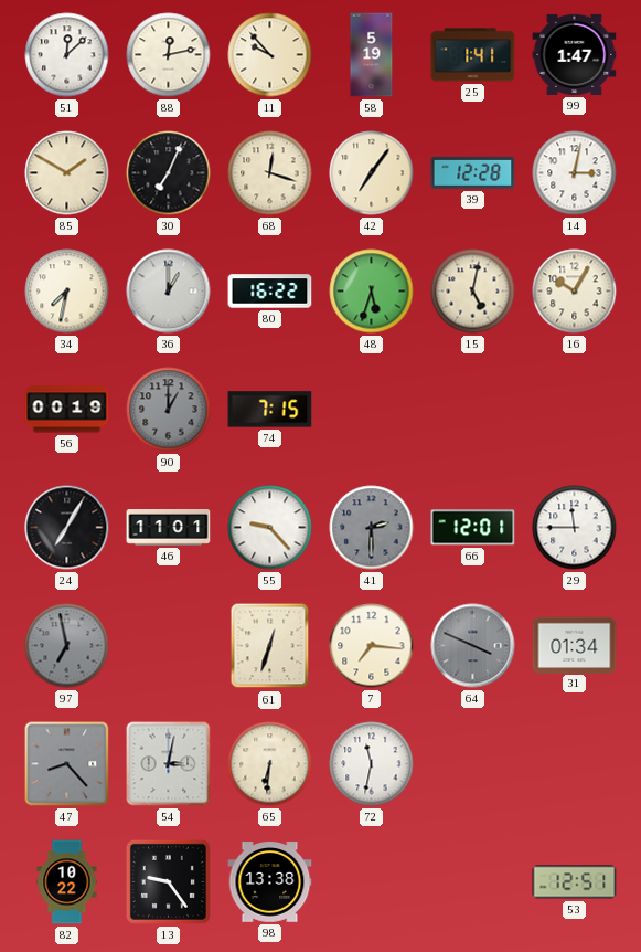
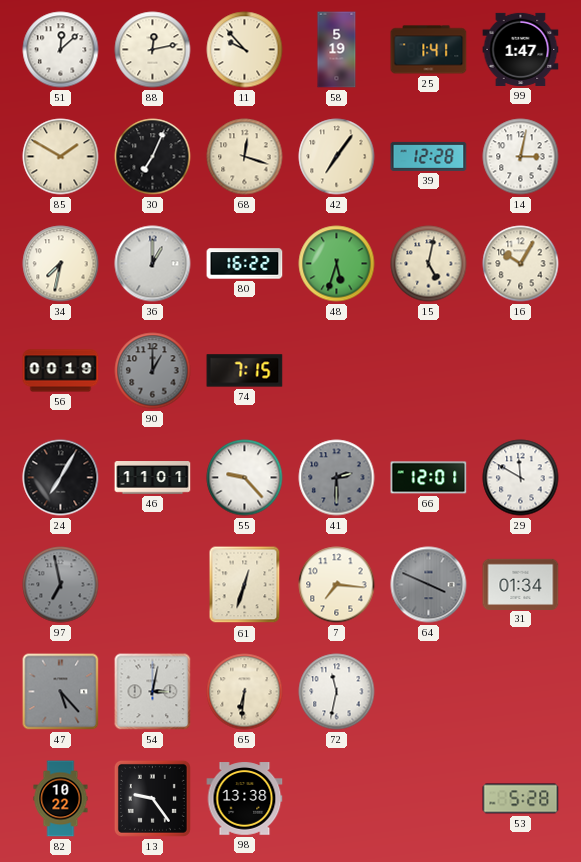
29: 11:45 -> 11:50 (521, 478)
47: 8:23 -> 5:23 (61, 692)
53: 12:51 -> 5:28 (521, 799)
